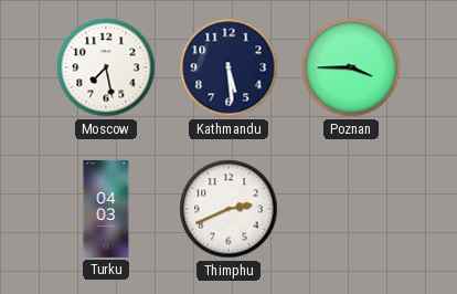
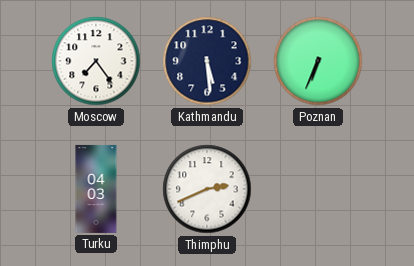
Moscow: 7:28 -> 7:24 (96, 61)
Poznan: 3:45 -> 6:34 (318, 61)
